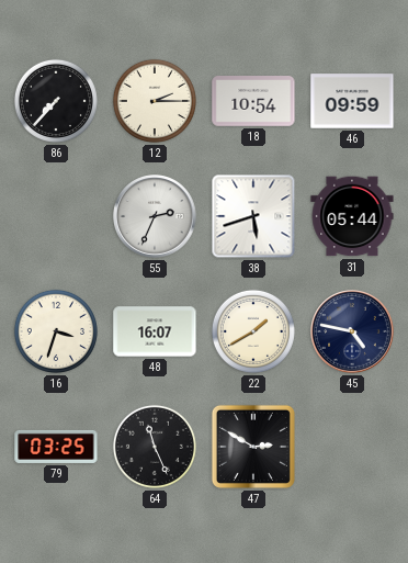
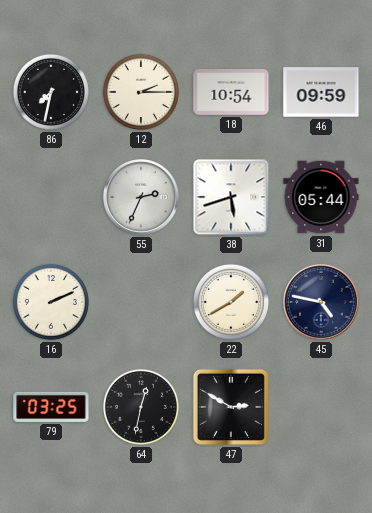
86: 7:37 -> 7:32 (51, 92)
16: 3:33 -> 2:11 (51, 302)
48: 16:07 -> none (155, 331)
64: 11:26 -> 12:32 (141, 407)
